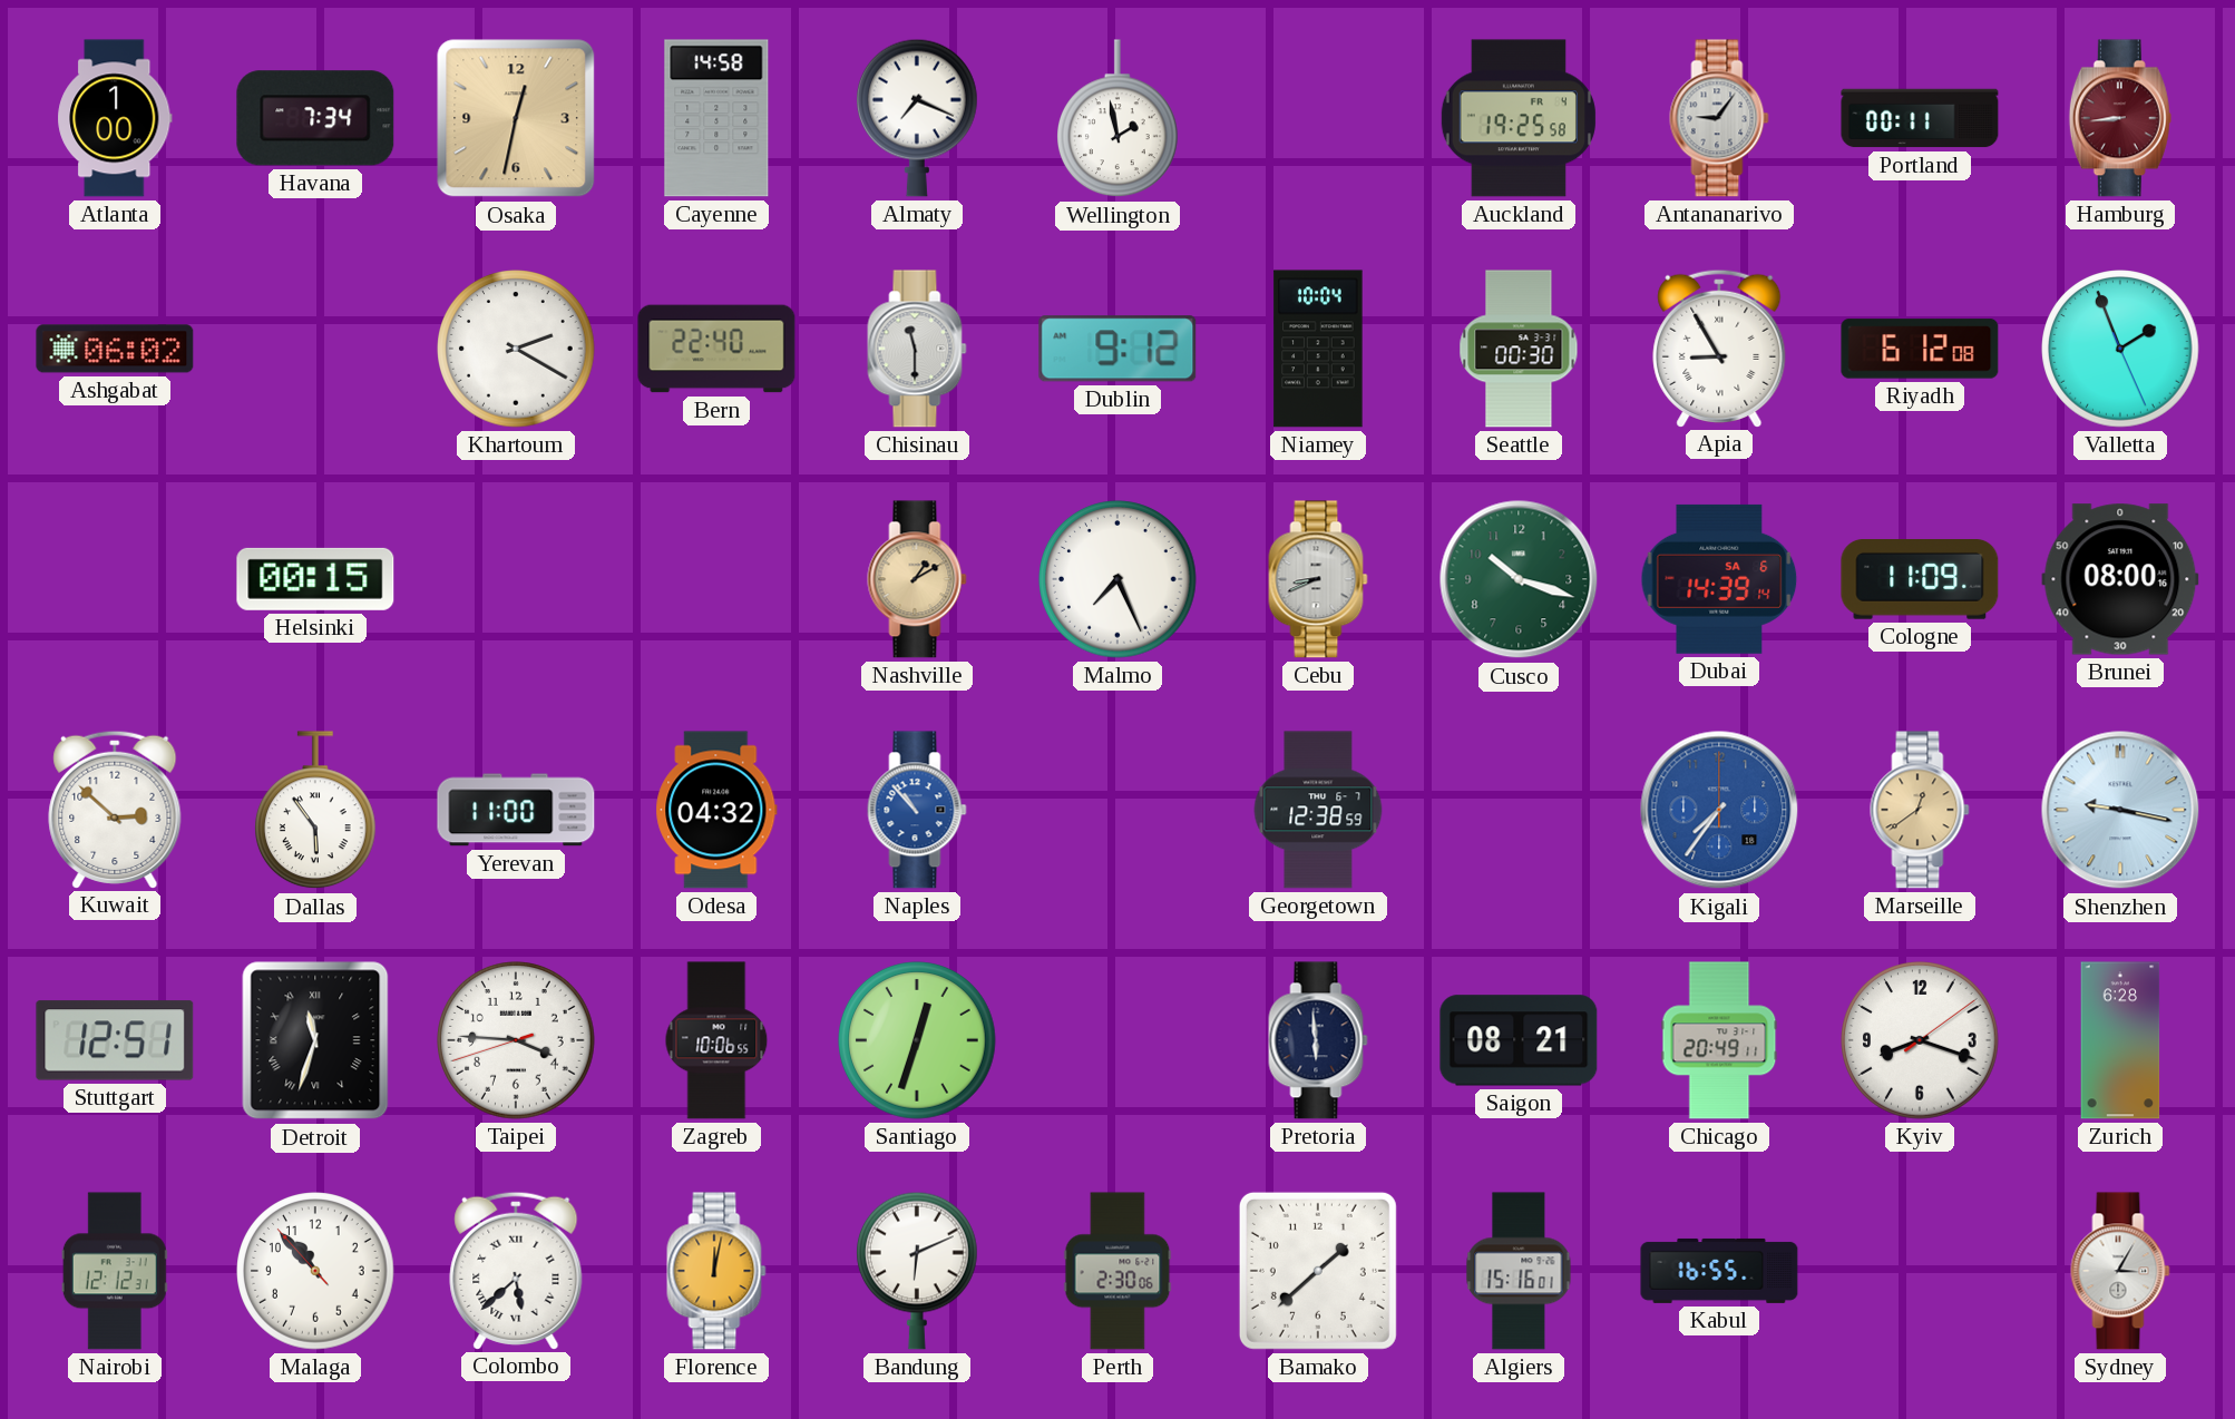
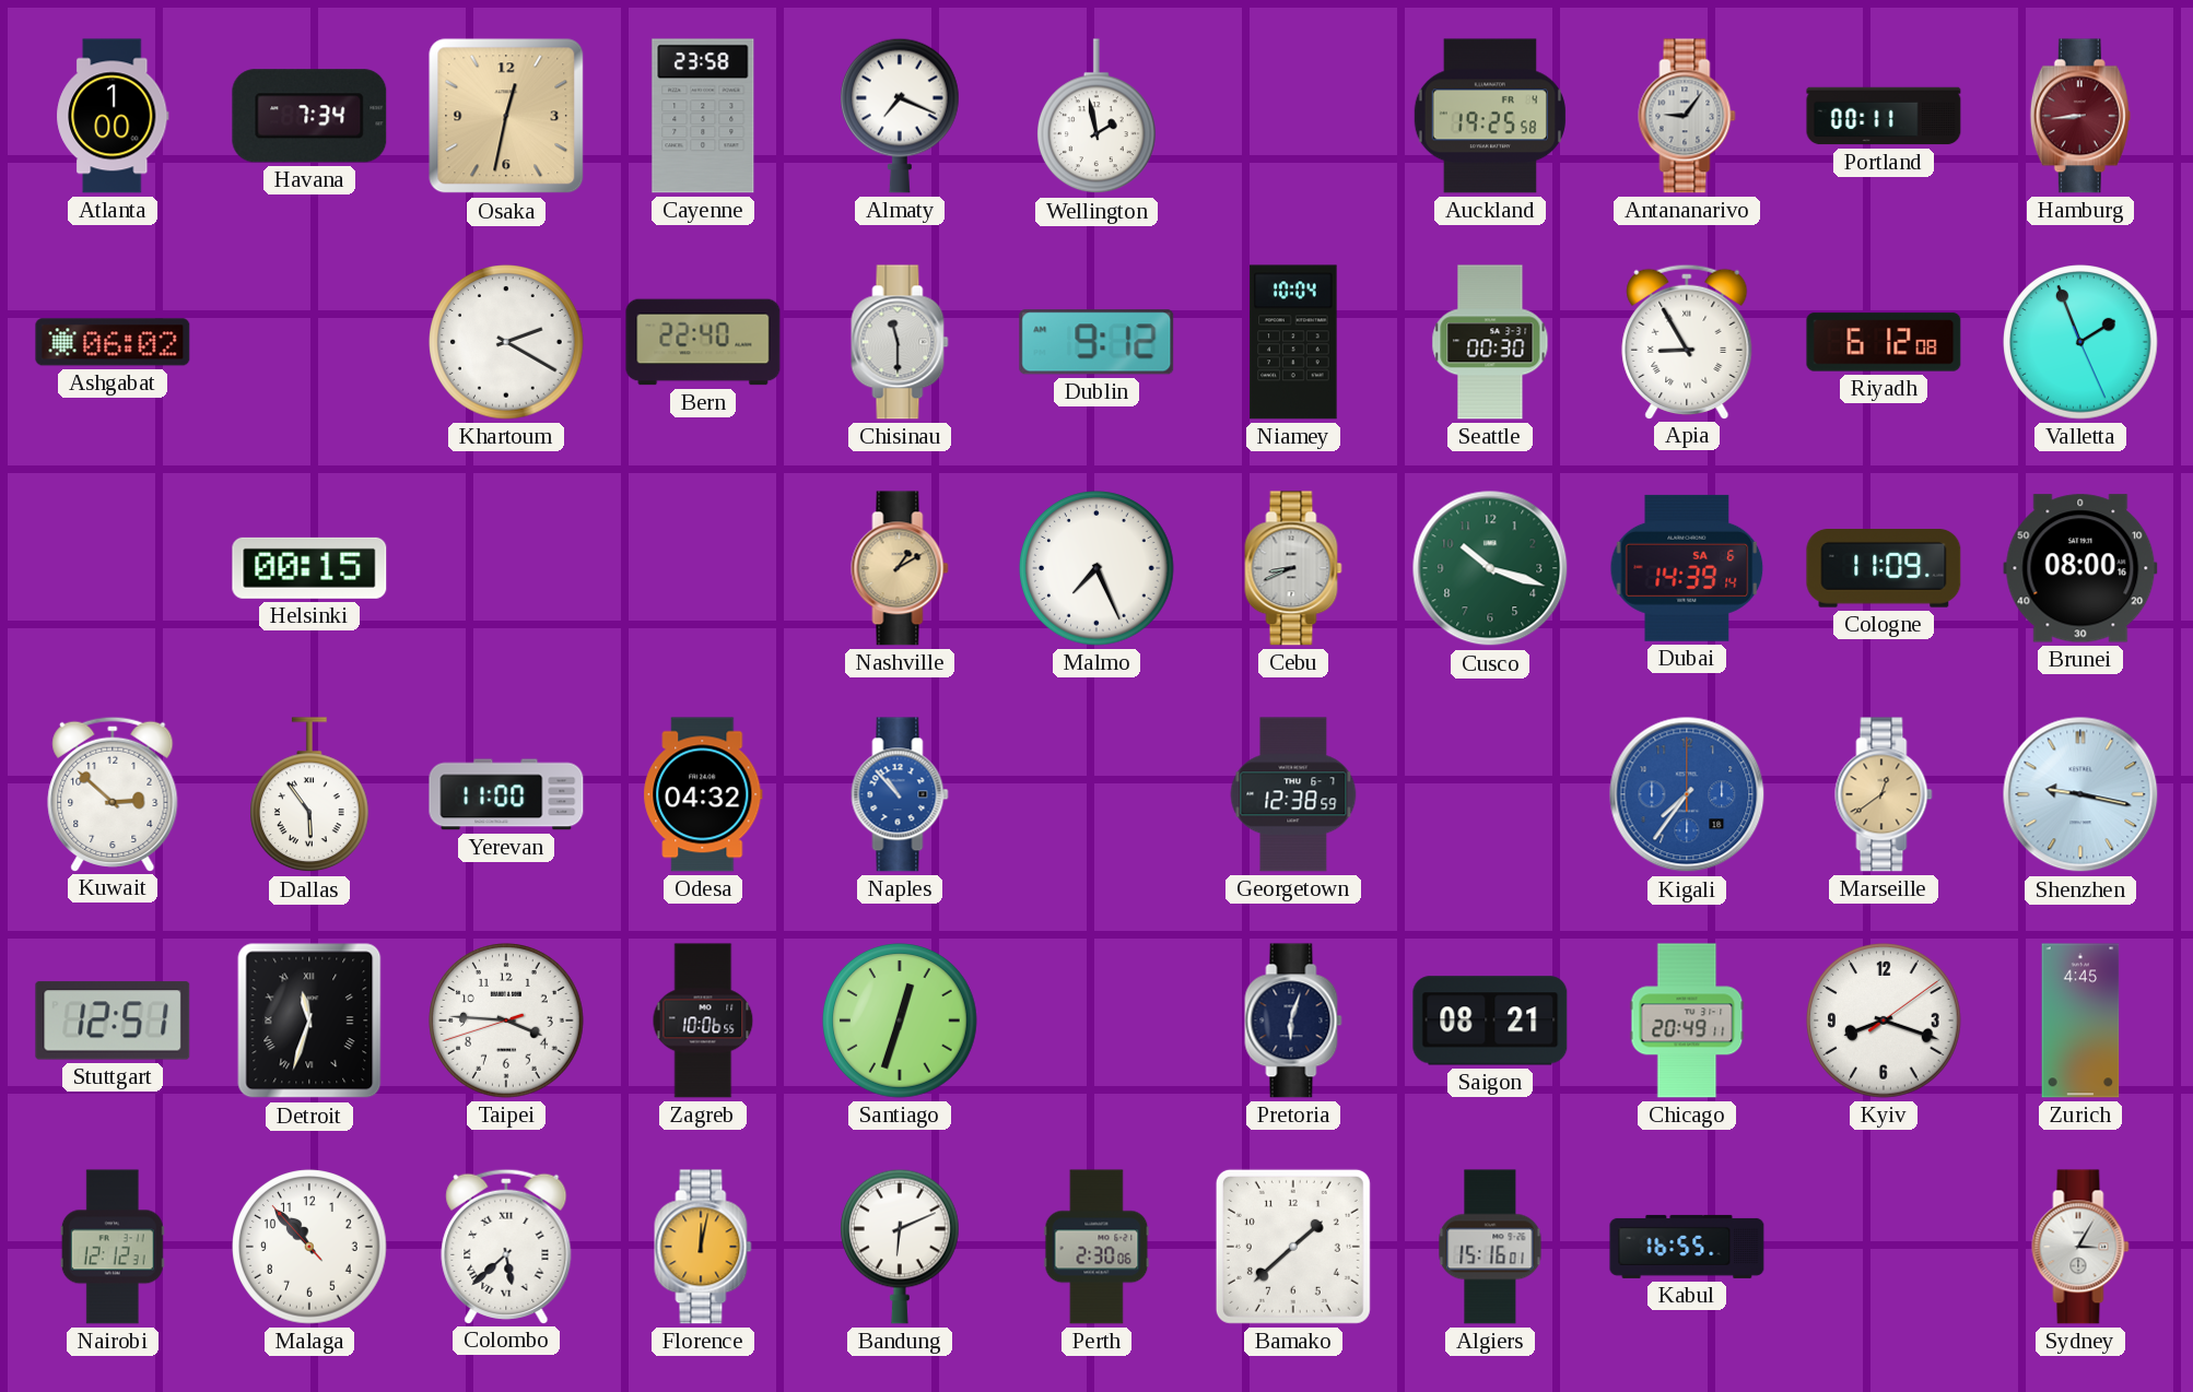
Cayenne: 14:58 -> 23:58 (703, 116)
Pretoria: 5:59 -> 6:03 (1293, 1021)
Zurich: 6:28 -> 4:45 (2080, 1021)
